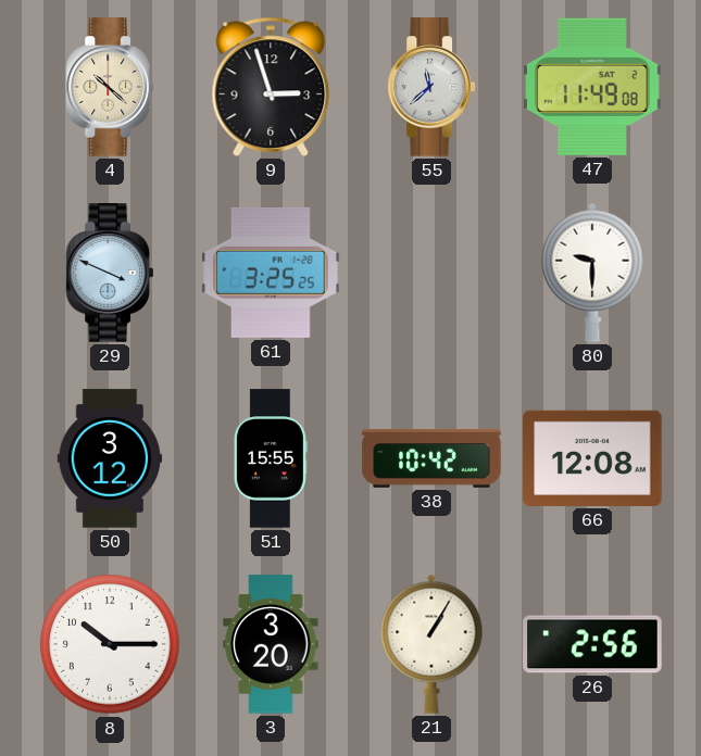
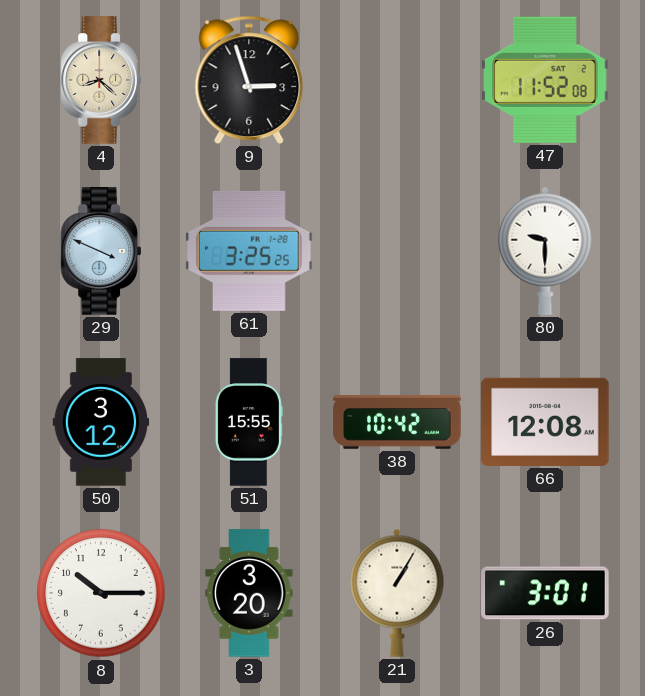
4: 10:22 -> 8:22 (100, 80)
55: 11:38 -> none (430, 87)
47: 11:49 -> 11:52 (545, 80)
26: 2:56 -> 3:01 (545, 593)
